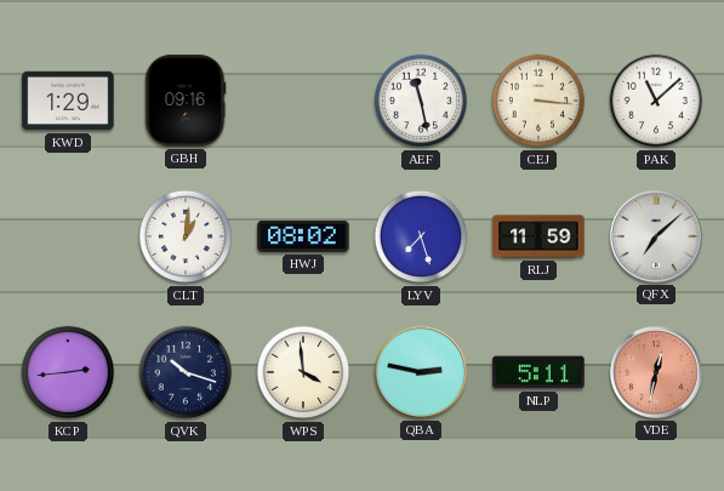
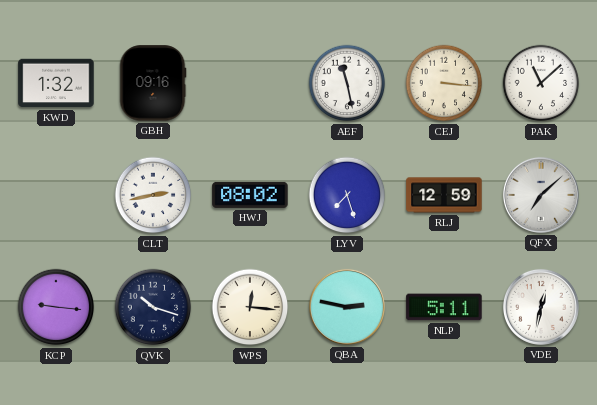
KWD: 1:29 -> 1:32 (56, 83)
CLT: 1:01 -> 2:43 (153, 195)
RLJ: 11:59 -> 12:59 (444, 195)
KCP: 2:44 -> 9:16 (56, 307)
WPS: 3:59 -> 12:16 (250, 307)
VDE dial: salmon -> white (541, 307)
